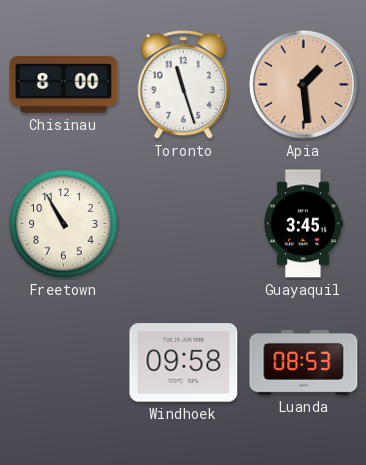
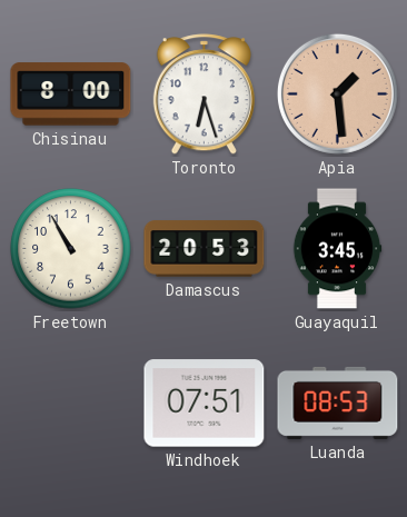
Toronto: 11:27 -> 6:27 (203, 95)
Damascus: none -> 20:53 (205, 249)
Windhoek: 09:58 -> 07:51 (205, 404)
